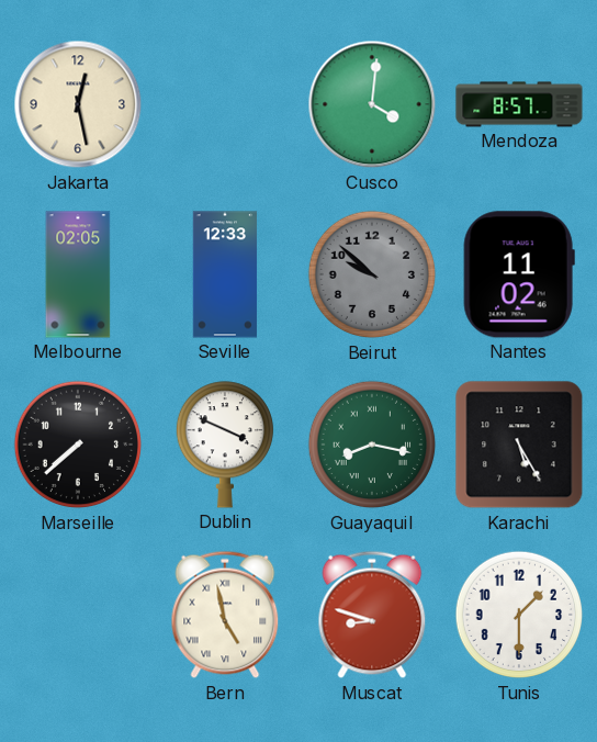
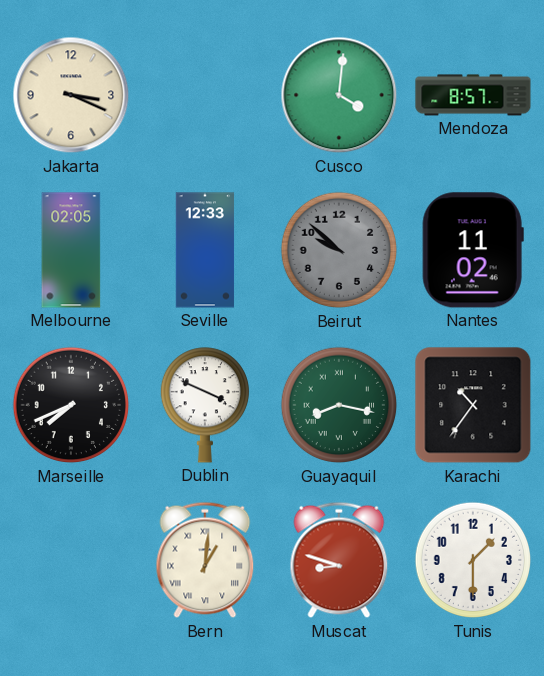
Jakarta: 12:28 -> 3:19 (71, 95)
Marseille: 7:38 -> 7:41 (71, 405)
Karachi: 5:25 -> 10:36 (473, 405)
Bern: 4:58 -> 1:01 (205, 560)
